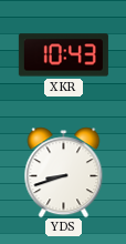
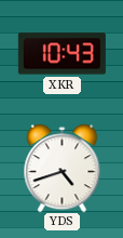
YDS: 8:42 -> 4:42 (63, 168)
